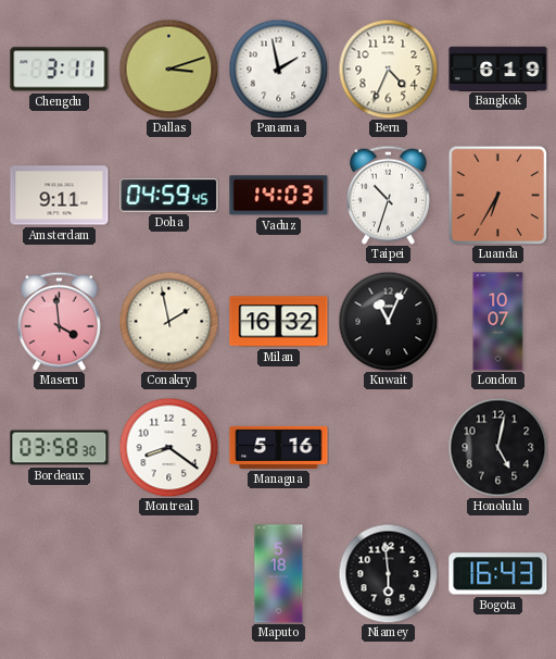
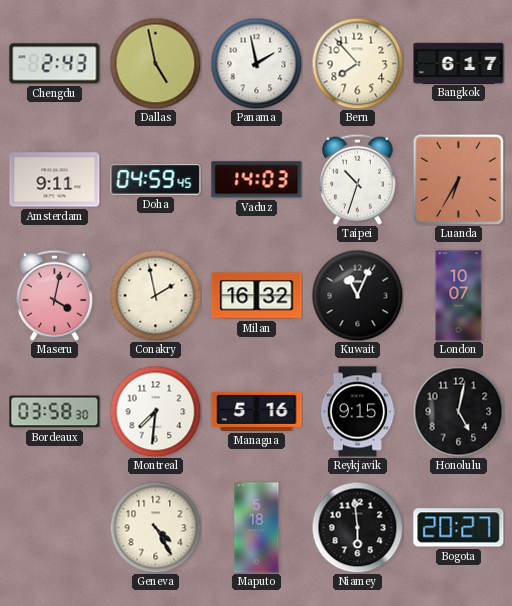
Chengdu: 3:11 -> 2:43 (55, 64)
Dallas: 3:12 -> 4:58 (155, 63)
Bern: 4:34 -> 7:53 (357, 63)
Bangkok: 6:19 -> 6:17 (459, 63)
Maseru: 3:59 -> 4:02 (54, 295)
Montreal: 8:21 -> 7:31 (155, 411)
Reykjavik: none -> 9:15 (358, 412)
Geneva: none -> 4:25 (155, 527)
Bogota: 16:43 -> 20:27 (459, 528)
